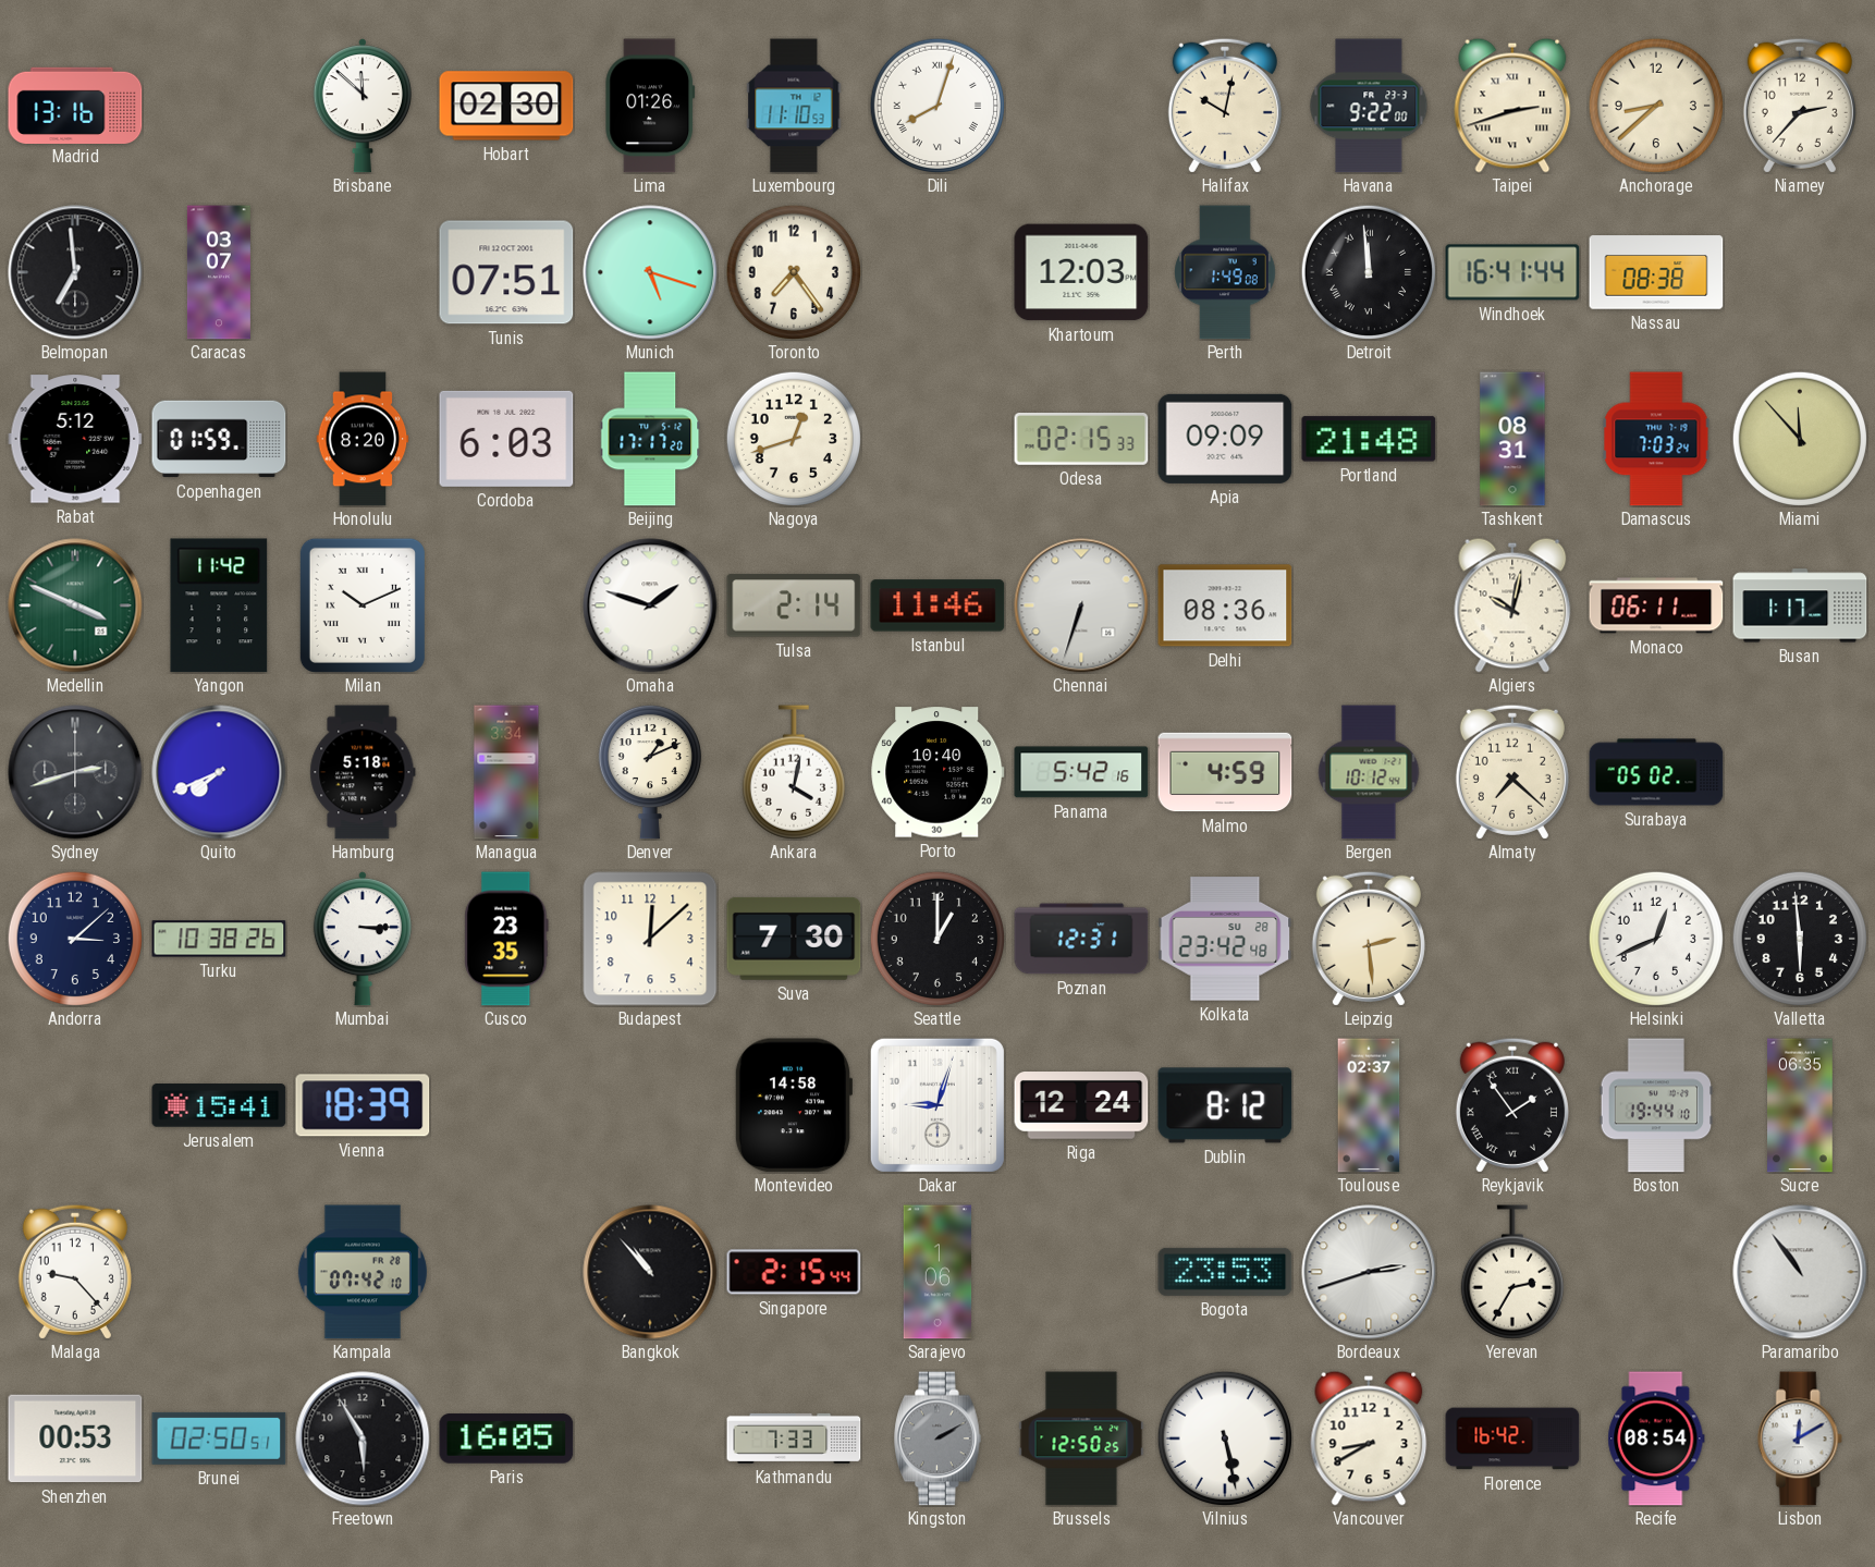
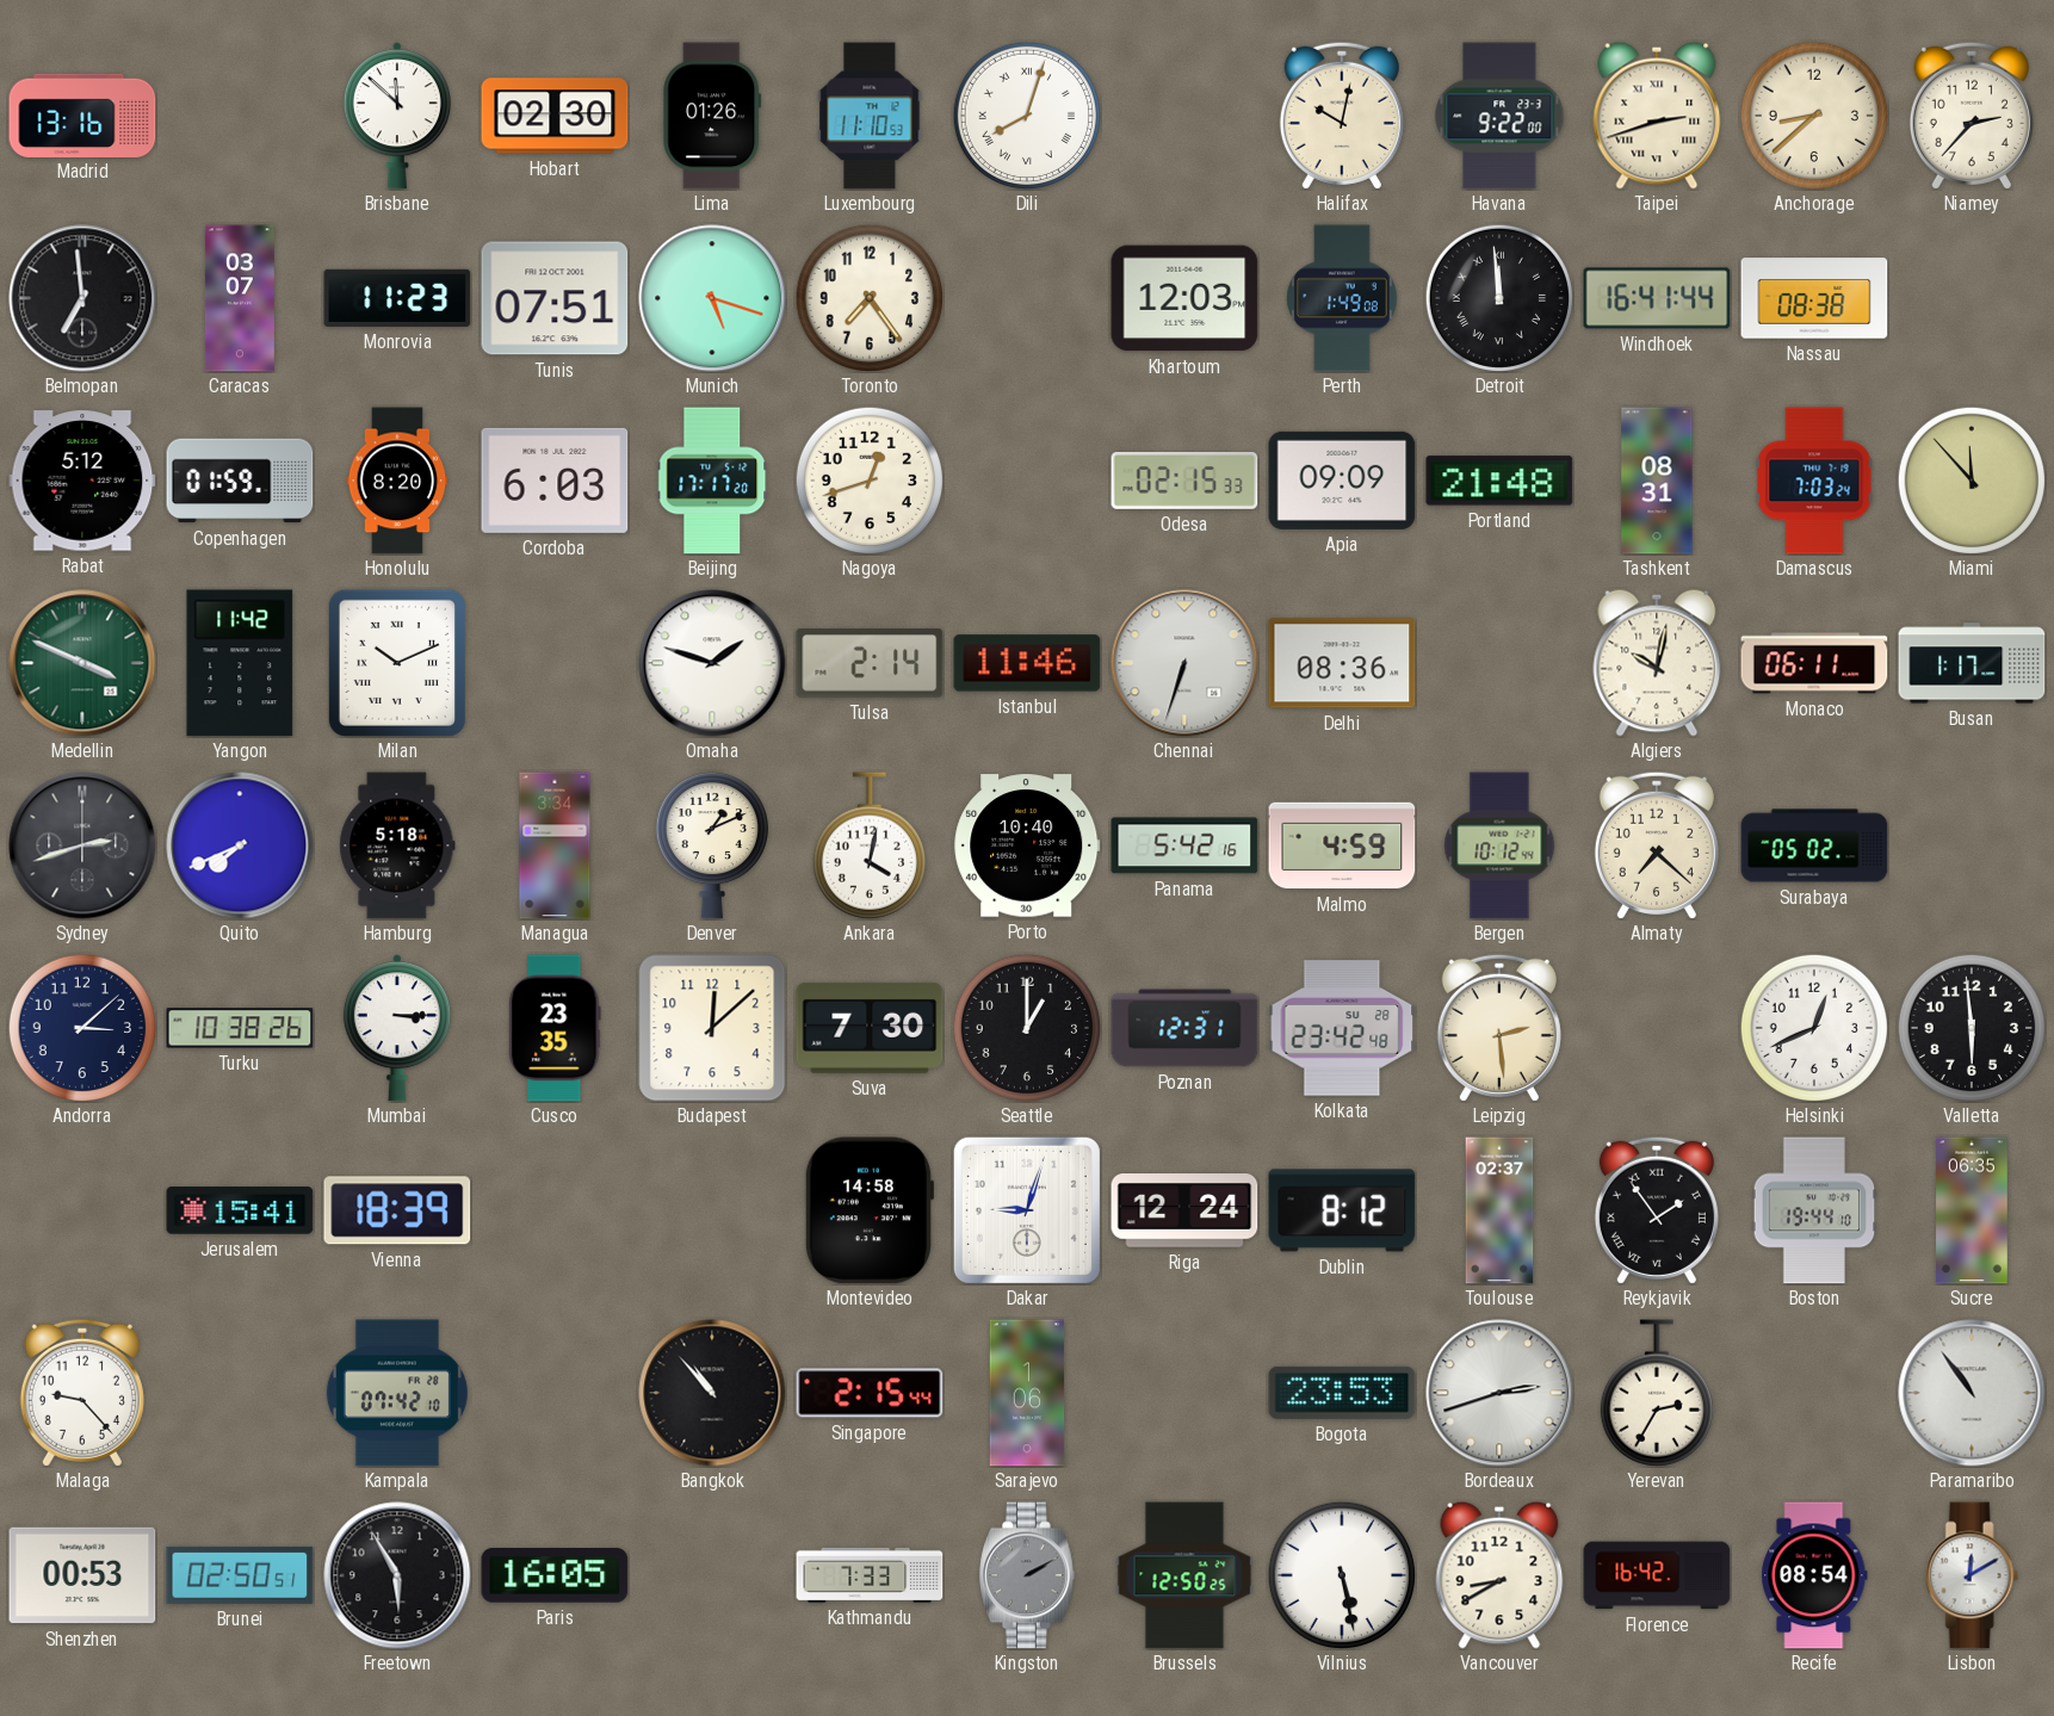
Monrovia: none -> 11:23 (397, 298)
